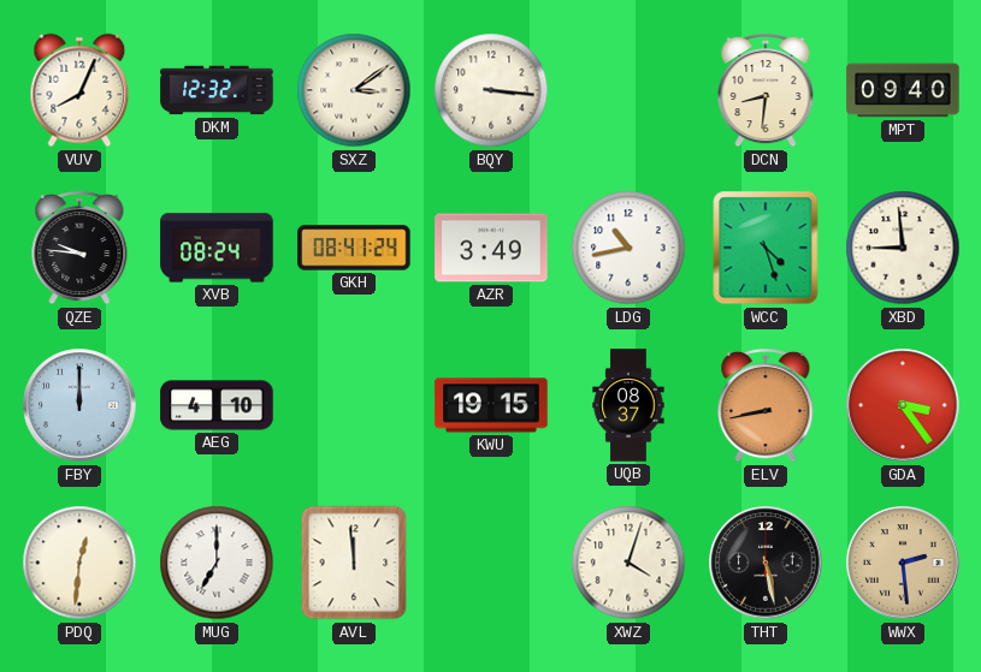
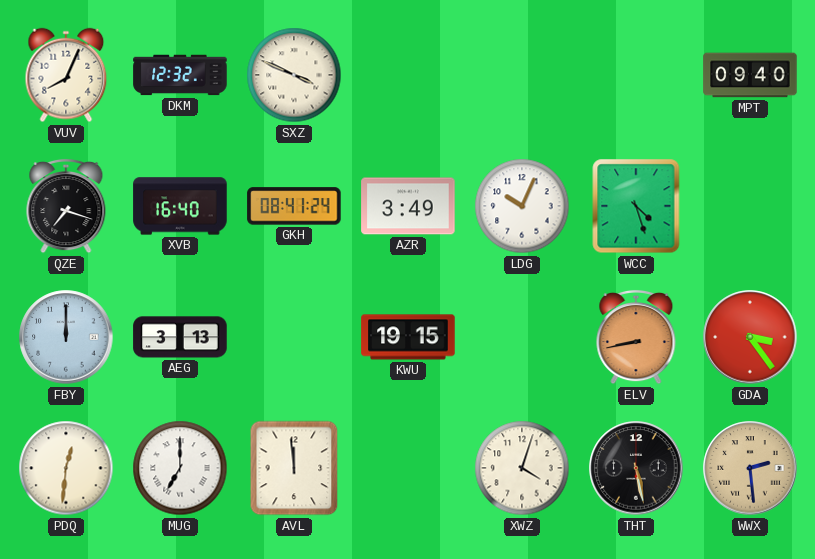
SXZ: 3:09 -> 3:49 (294, 75)
BQY: 3:16 -> none (491, 90)
DCN: 8:31 -> none (766, 90)
QZE: 9:46 -> 7:18 (66, 206)
XVB: 08:24 -> 16:40 (180, 206)
LDG: 10:43 -> 10:04 (522, 206)
XBD: 8:59 -> none (903, 248)
AEG: 4:10 -> 3:13 (180, 337)
UQB: 08:37 -> none (628, 405)
